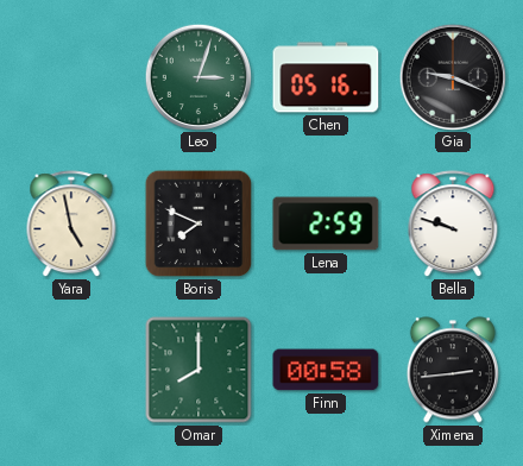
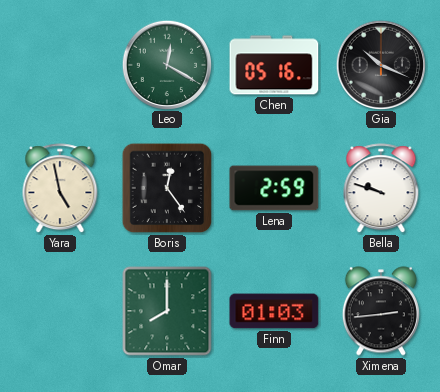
Leo: 3:03 -> 12:20 (166, 64)
Gia: 9:19 -> 10:19 (380, 64)
Boris: 7:49 -> 12:24 (167, 188)
Finn: 00:58 -> 01:03 (274, 311)
